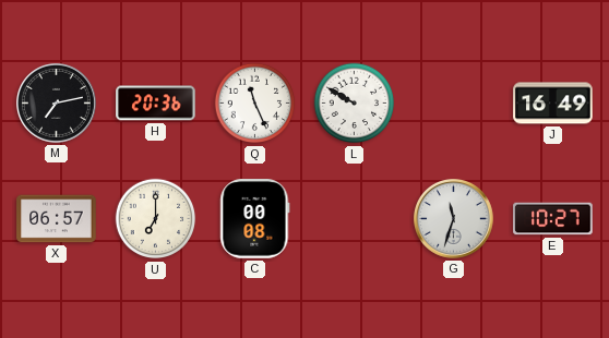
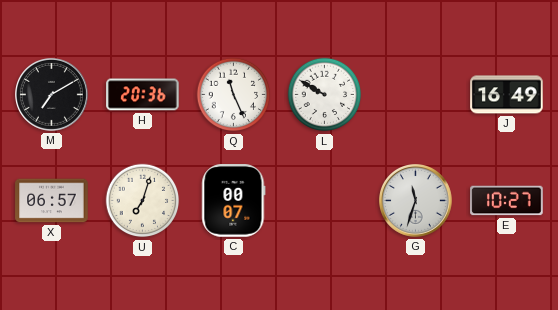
M: 7:13 -> 7:10 (52, 95)
U: 7:00 -> 7:03 (143, 201)
C: 00:08 -> 00:07 (234, 201)
